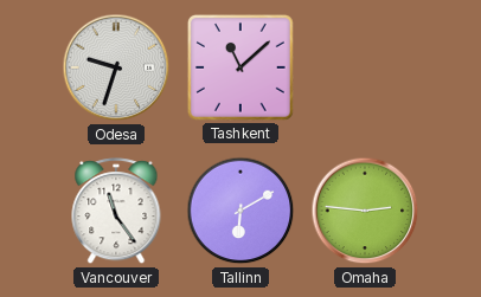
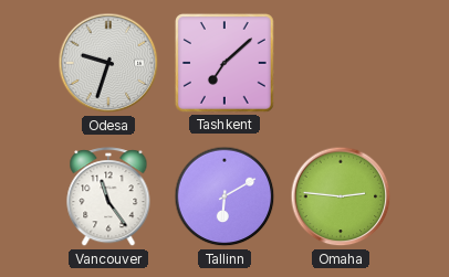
Tashkent: 11:08 -> 7:08 (224, 63)
